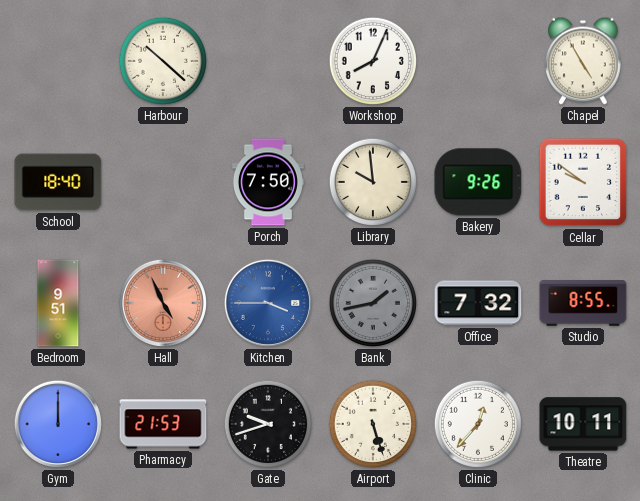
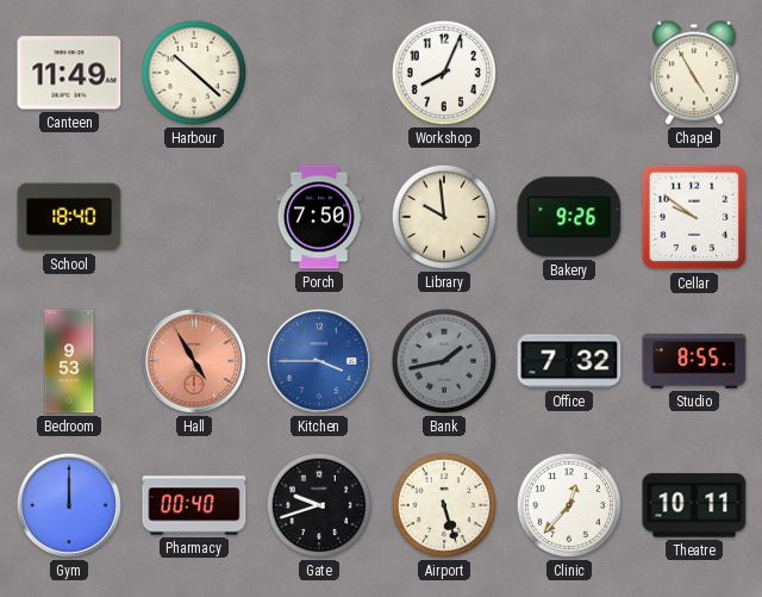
Canteen: none -> 11:49 (69, 73)
Bedroom: 9:51 -> 9:53 (69, 361)
Hall: 4:56 -> 4:55 (194, 361)
Pharmacy: 21:53 -> 00:40 (194, 505)
